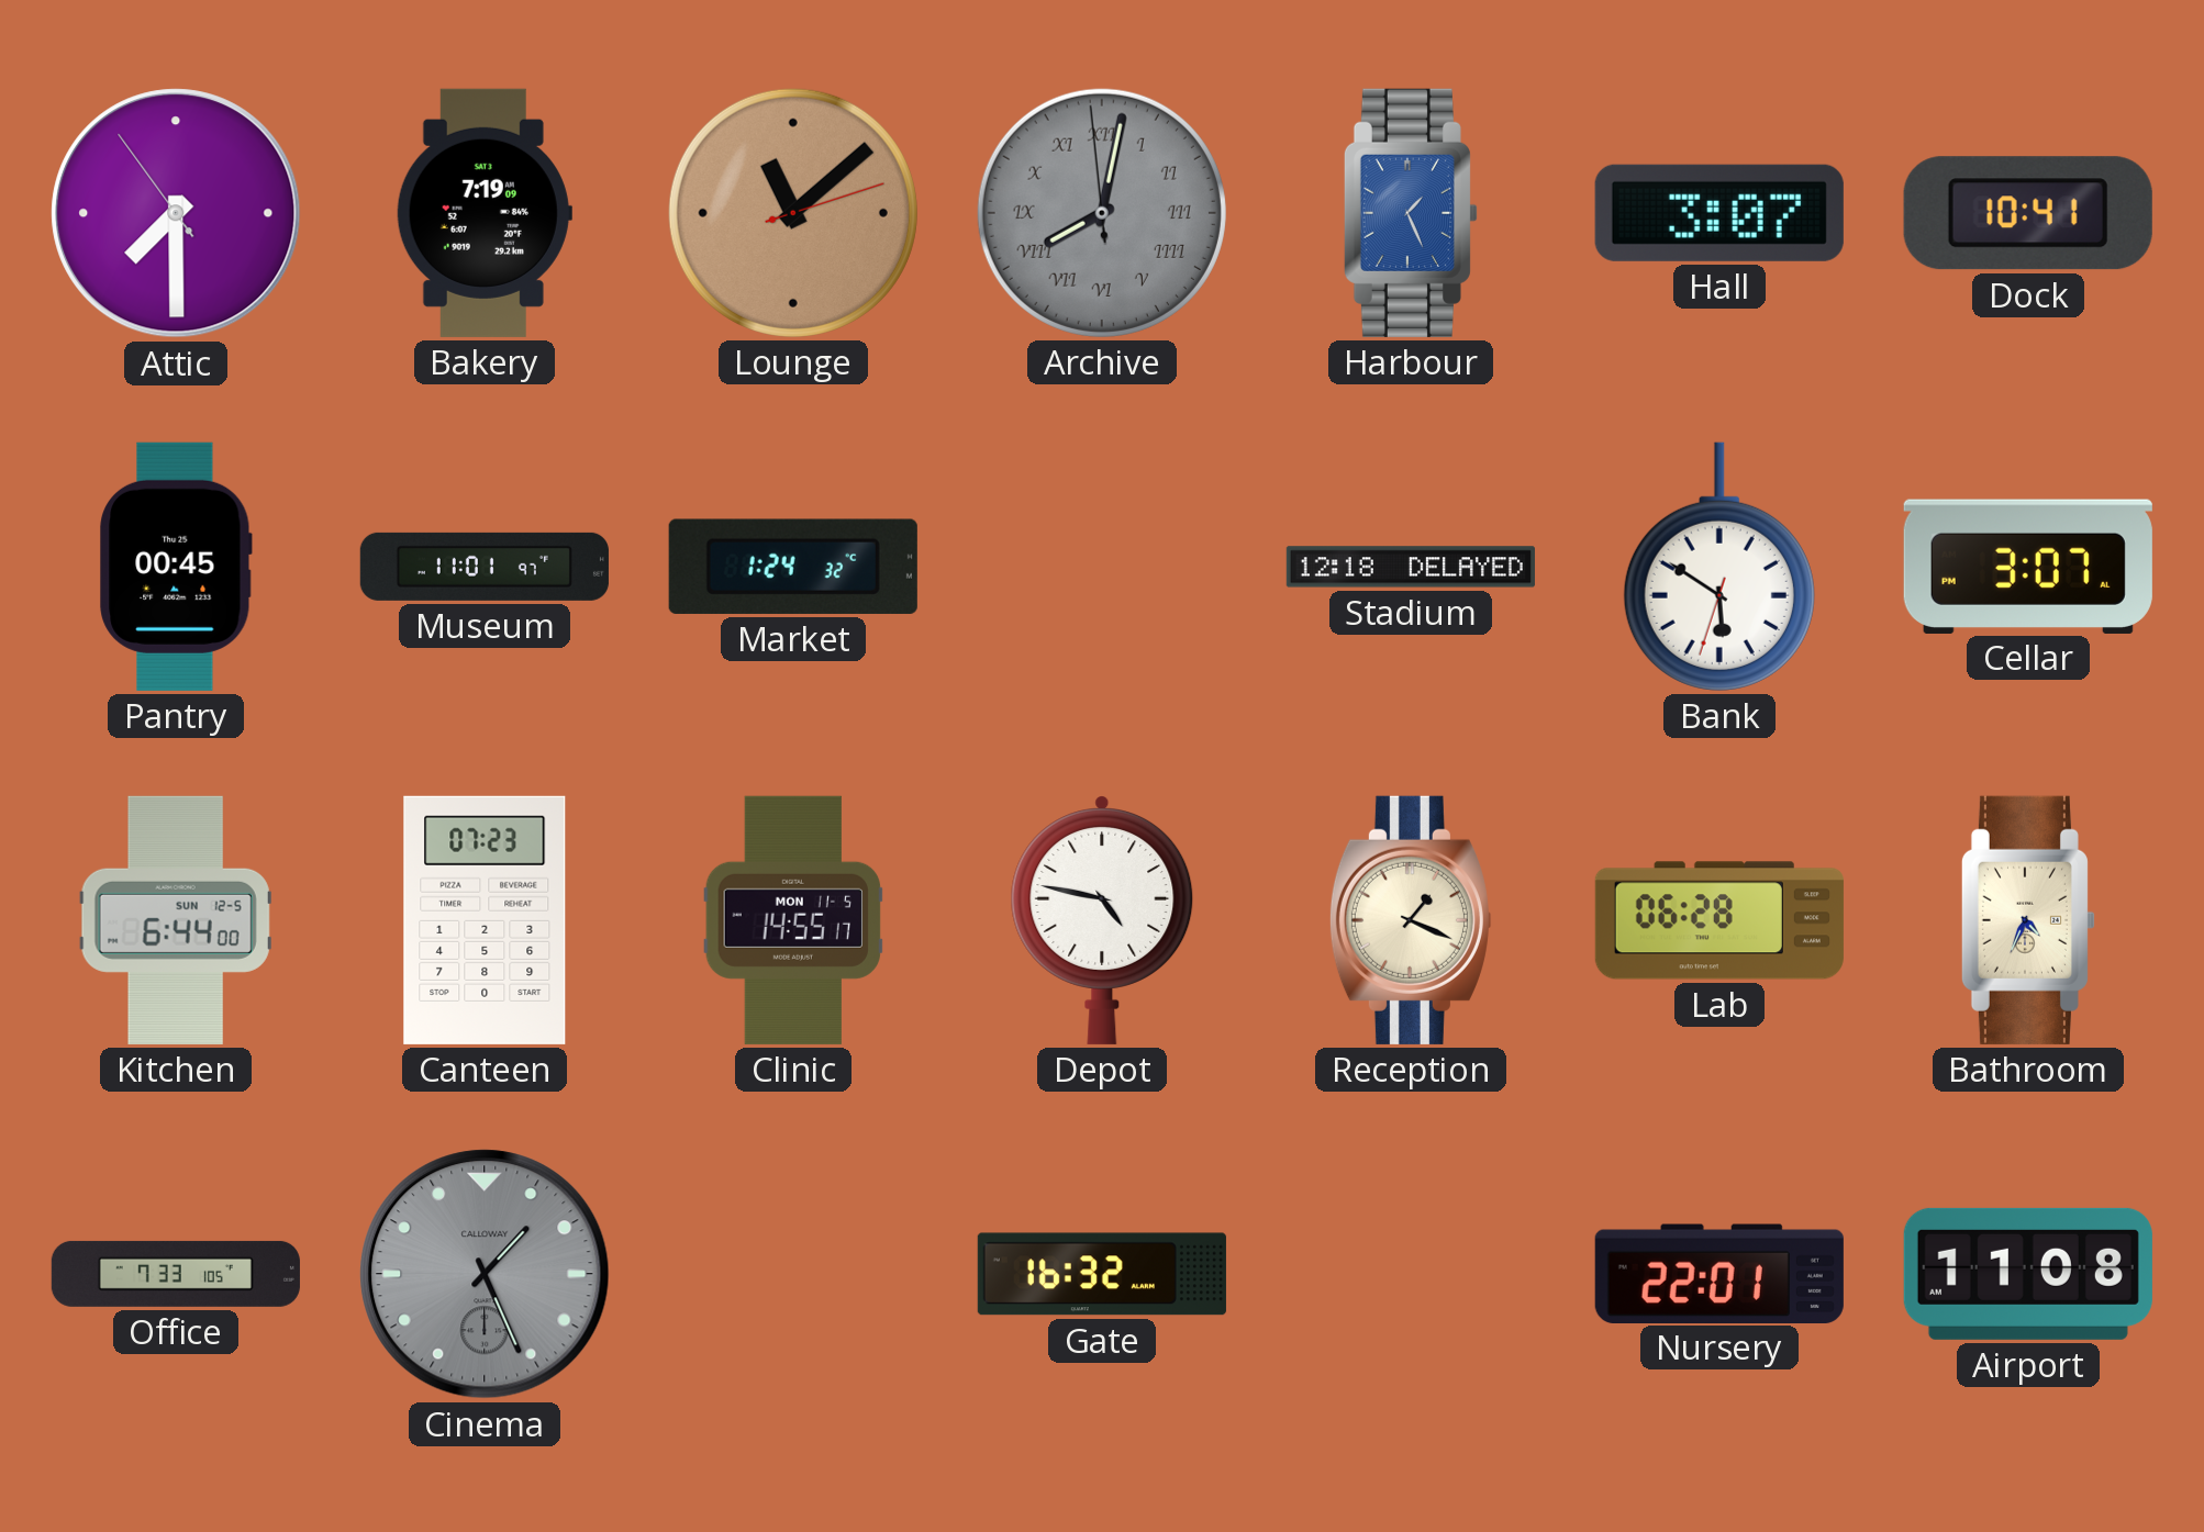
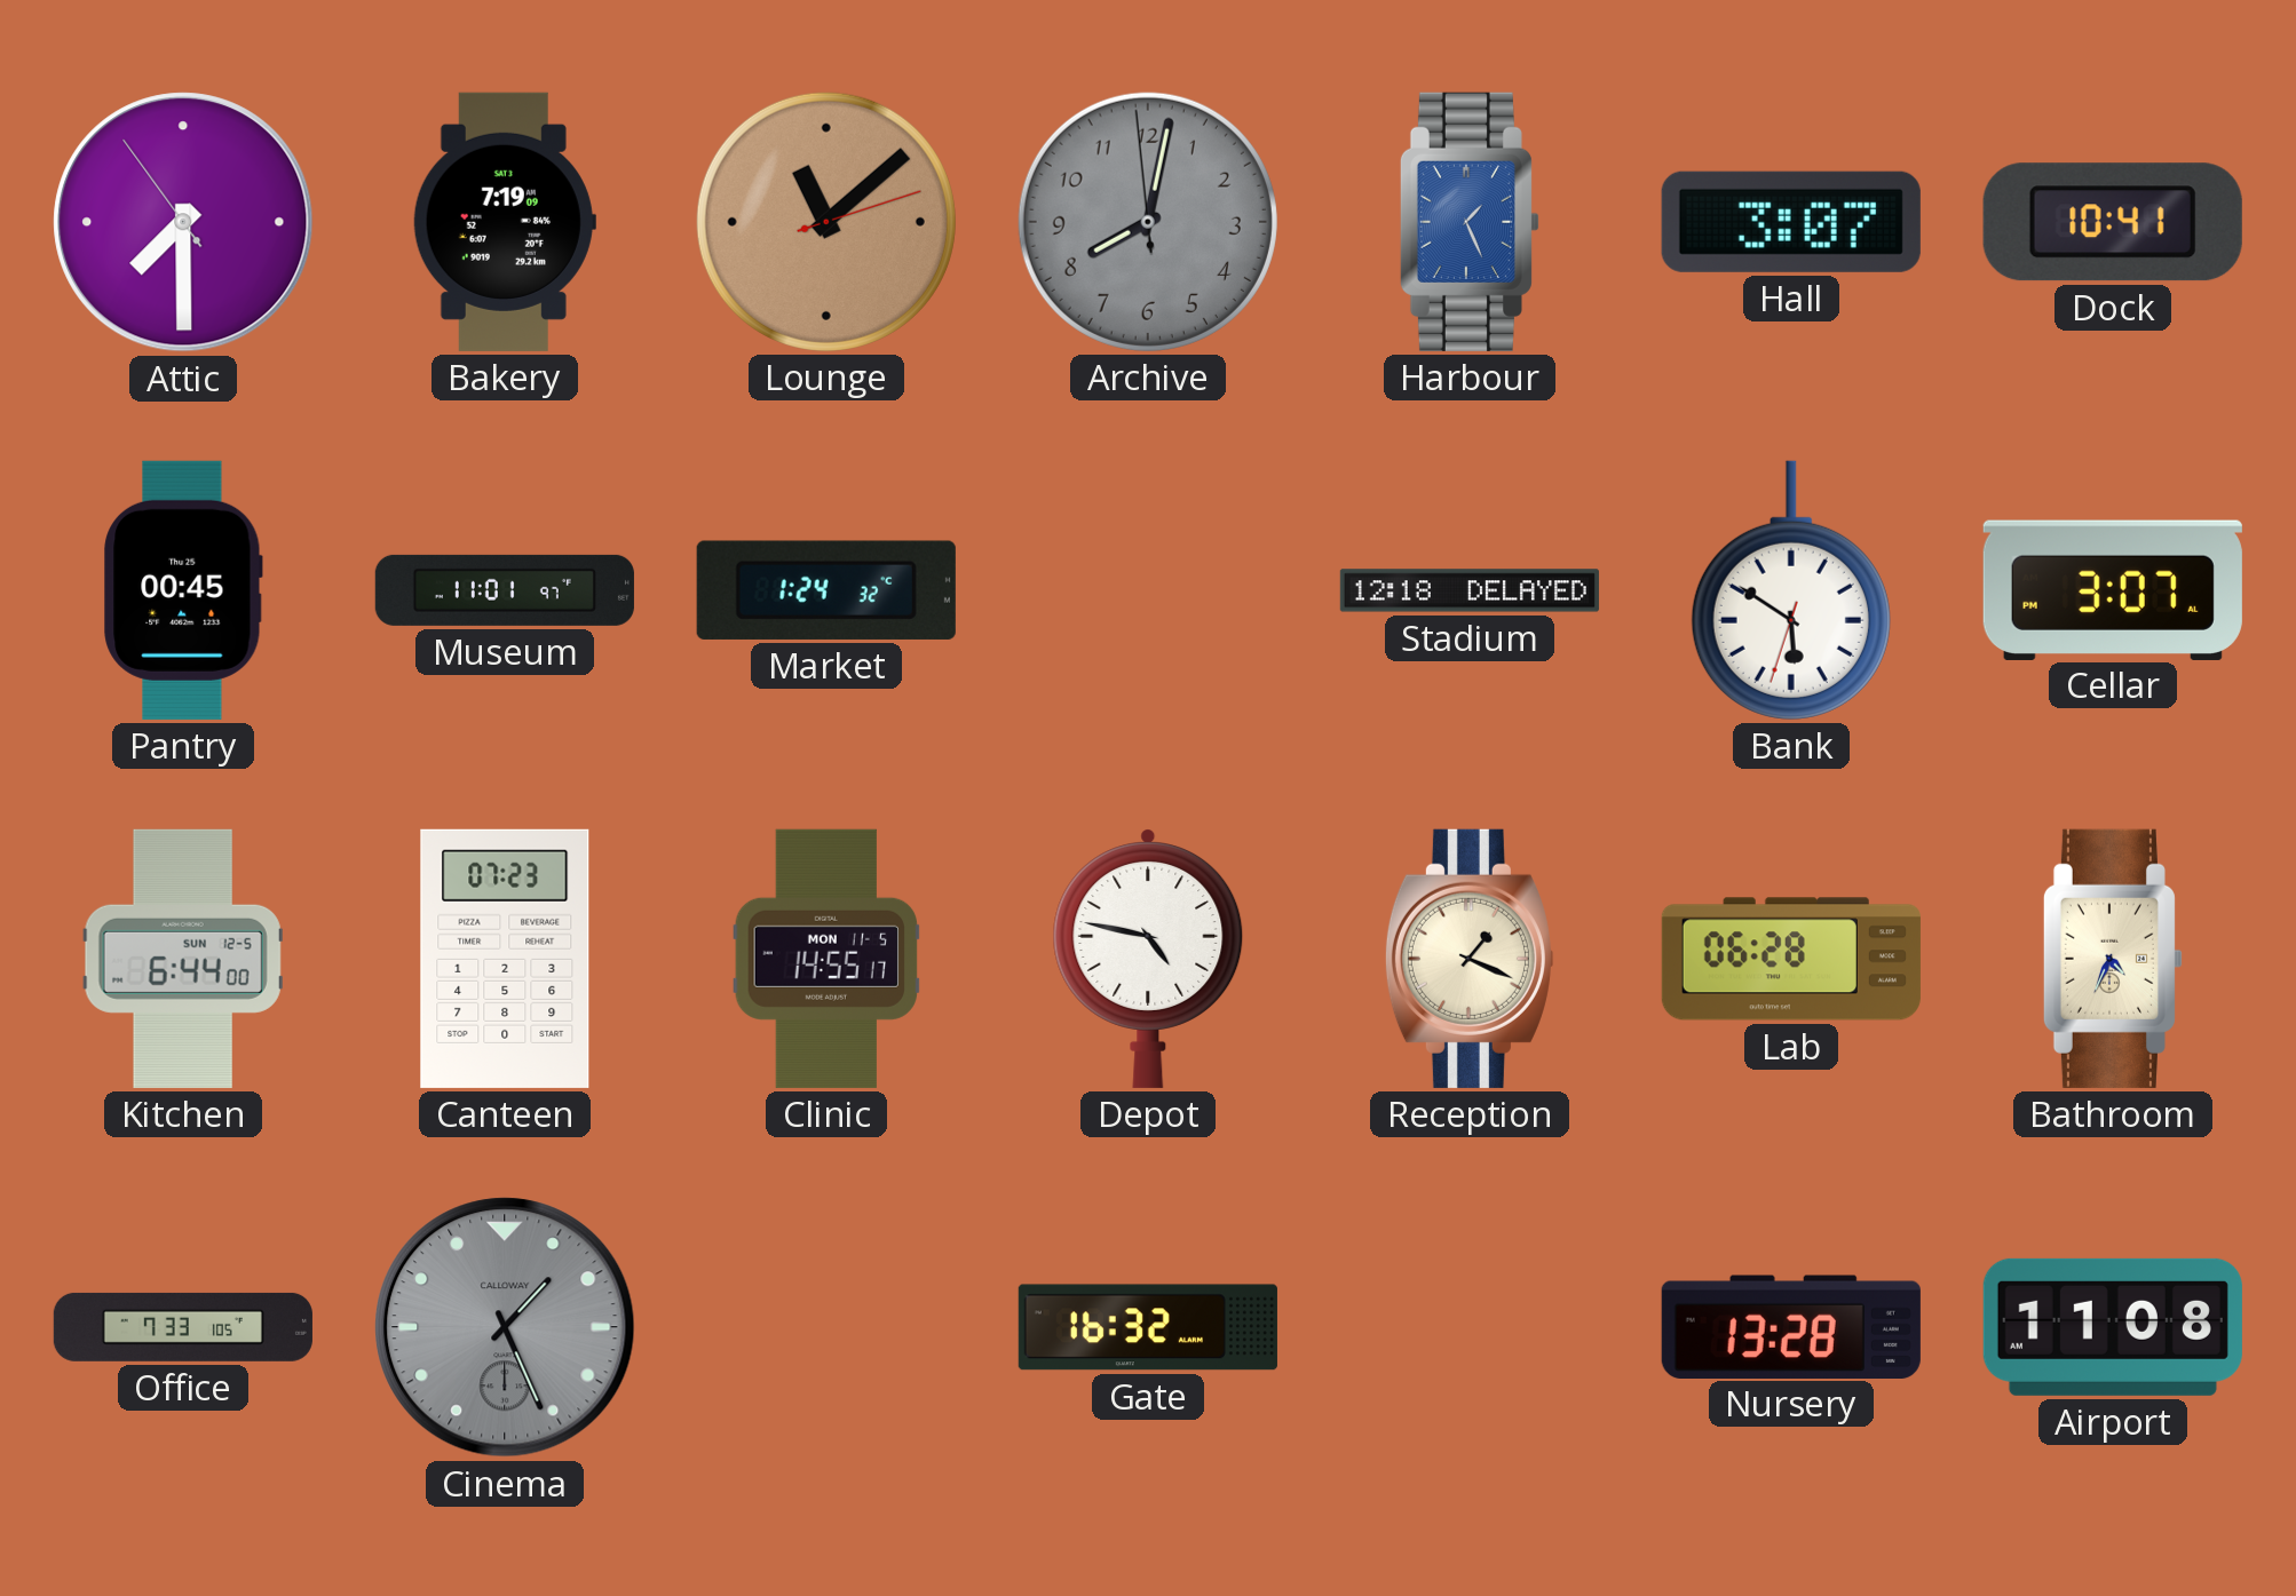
Archive numerals: Roman -> Arabic (1148, 222)
Nursery: 22:01 -> 13:28 (1791, 1326)
